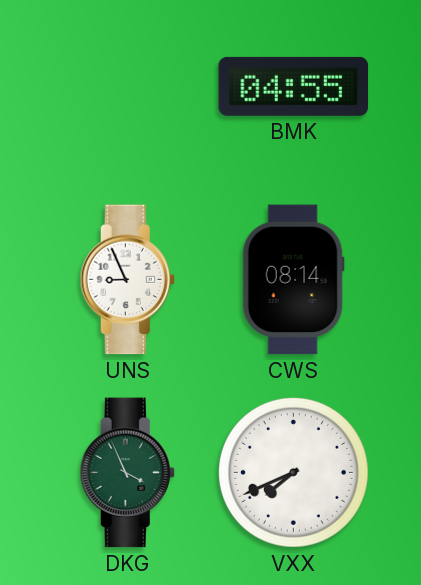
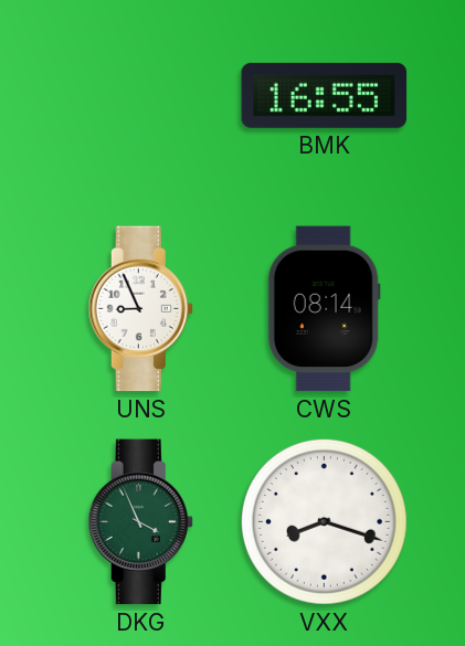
BMK: 04:55 -> 16:55 (325, 95)
VXX: 7:41 -> 8:18 (324, 521)
